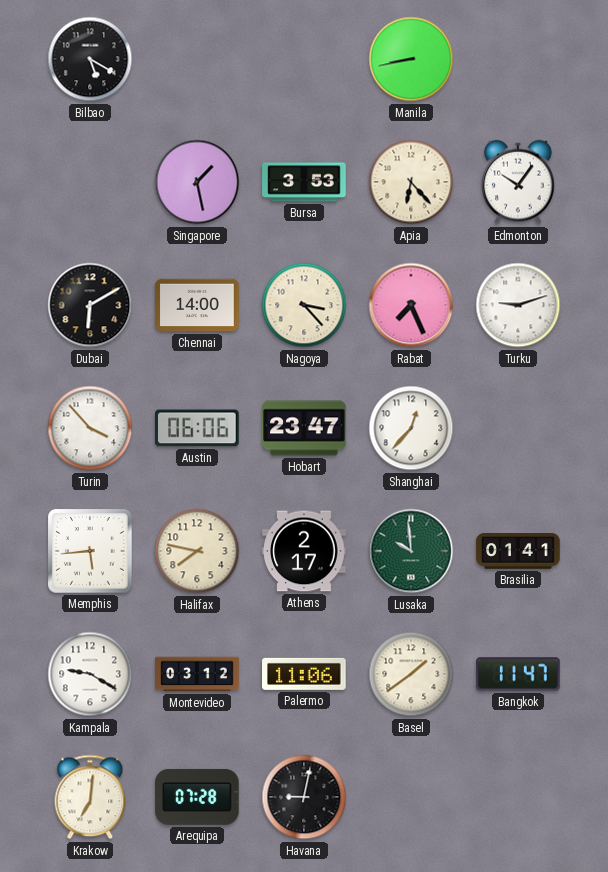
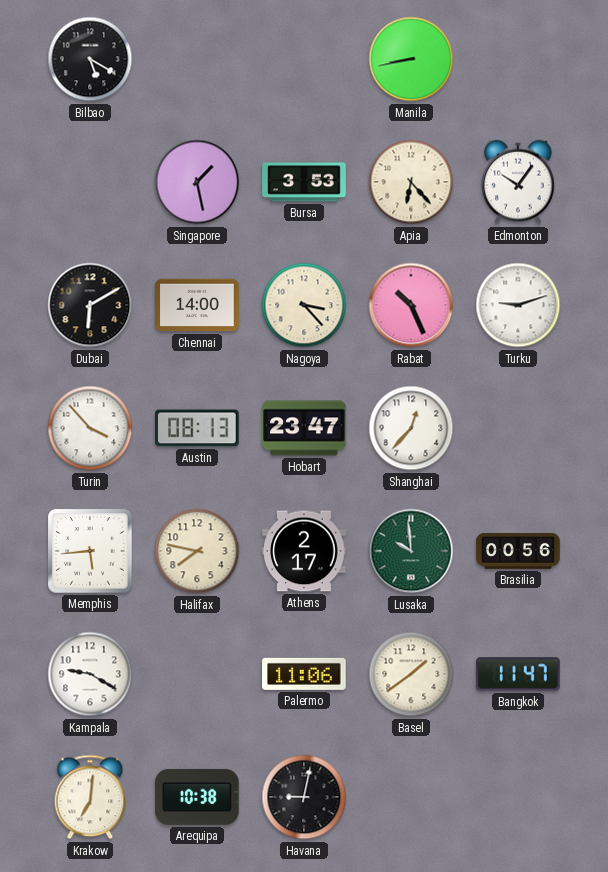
Rabat: 7:26 -> 10:26 (411, 305)
Austin: 06:06 -> 08:13 (198, 428)
Brasilia: 01:41 -> 00:56 (518, 551)
Montevideo: 03:12 -> none (197, 674)
Arequipa: 07:28 -> 10:38 (197, 797)
